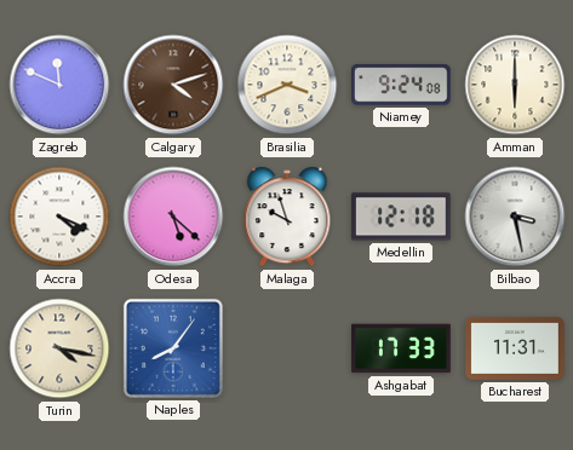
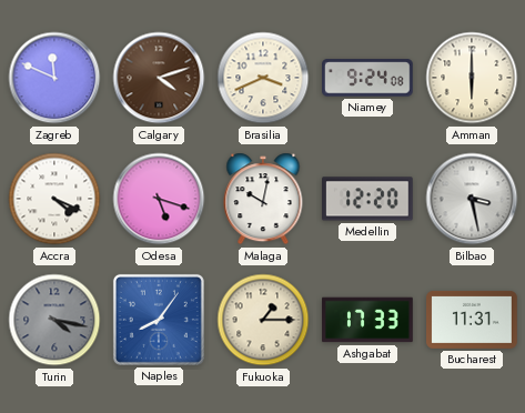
Odesa: 5:22 -> 5:18 (159, 199)
Malaga: 9:57 -> 10:02 (263, 199)
Medellin: 12:18 -> 12:20 (368, 199)
Turin dial: cream -> grey (54, 320)
Fukuoka: none -> 1:15 (263, 320)
